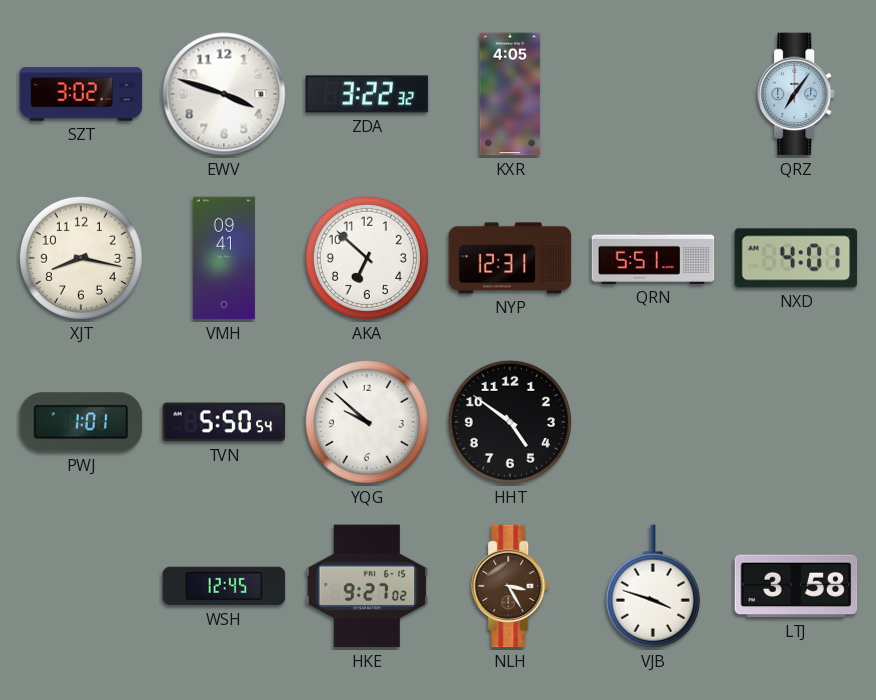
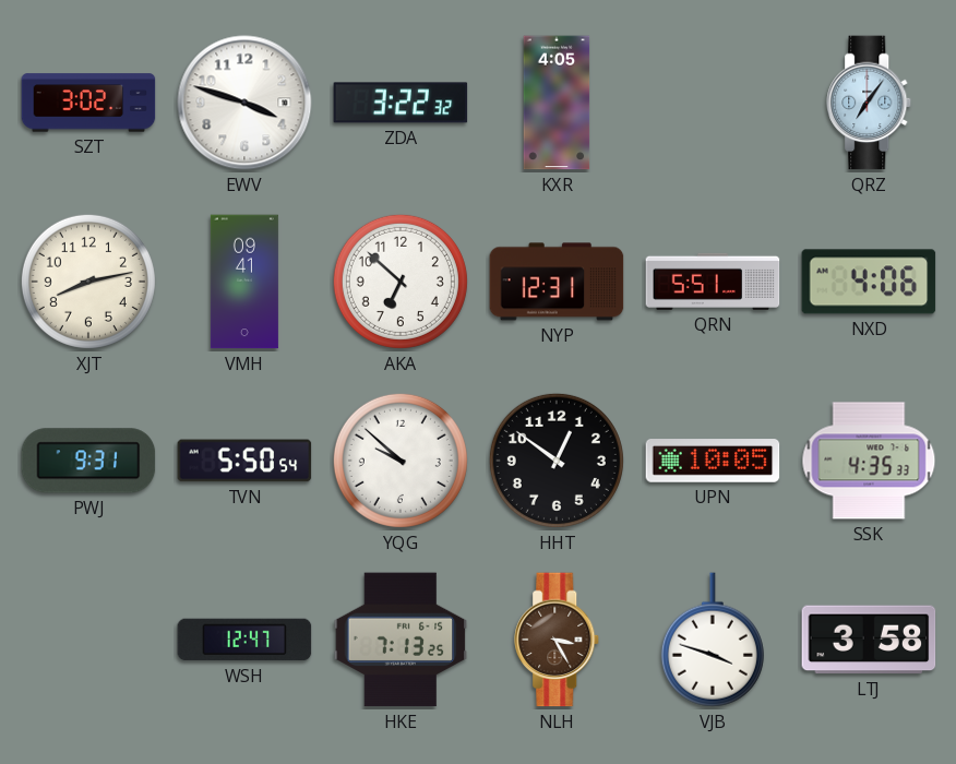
XJT: 8:17 -> 8:13 (88, 282)
NXD: 4:01 -> 4:06 (869, 282)
PWJ: 1:01 -> 9:31 (88, 461)
HHT: 4:51 -> 12:51 (557, 461)
UPN: none -> 10:05 (713, 461)
SSK: none -> 4:35 (869, 461)
WSH: 12:45 -> 12:47 (244, 640)
HKE: 9:27 -> 7:13 (401, 640)
